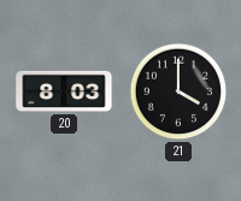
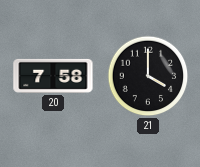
20: 8:03 -> 7:58 (53, 76)
